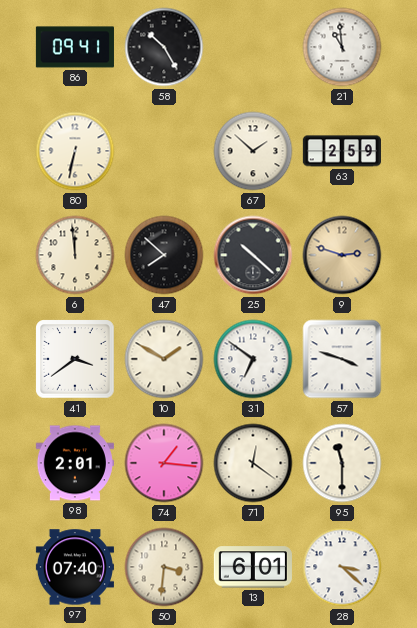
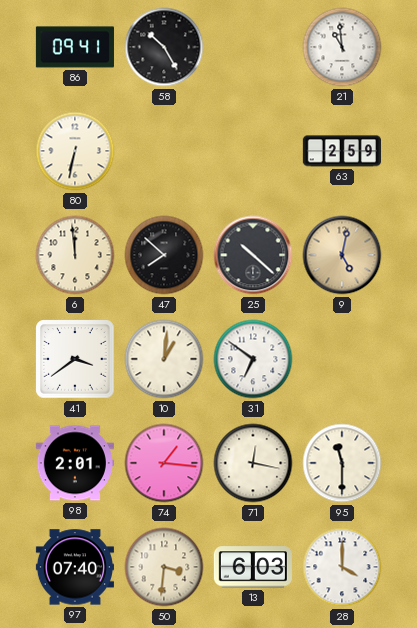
67: 1:52 -> none (253, 151)
9: 2:48 -> 5:02 (342, 255)
10: 1:50 -> 1:01 (164, 359)
57: 3:48 -> none (342, 359)
71: 12:21 -> 12:17 (253, 463)
13: 6:01 -> 6:03 (253, 567)
28: 3:22 -> 4:00 (342, 567)
